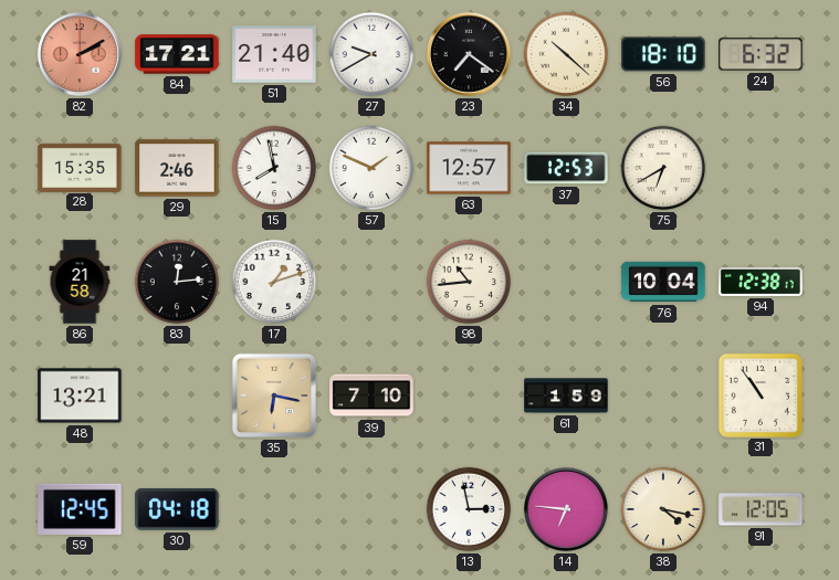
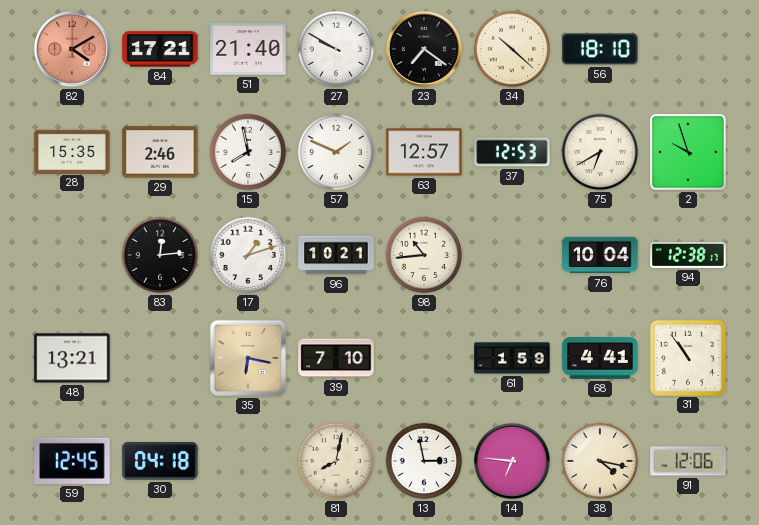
82: 2:10 -> 4:10 (72, 49)
27: 9:40 -> 9:50 (336, 49)
24: 6:32 -> none (761, 54)
2: none -> 9:57 (688, 152)
86: 21:58 -> none (80, 282)
96: none -> 10:21 (336, 255)
68: none -> 4:41 (600, 359)
81: none -> 8:02 (336, 461)
91: 12:05 -> 12:06 (688, 461)
